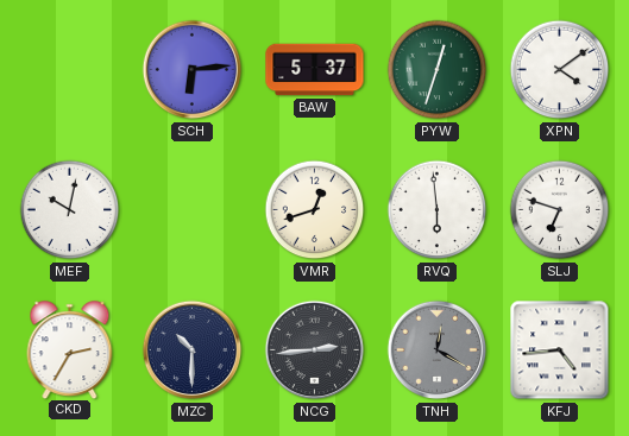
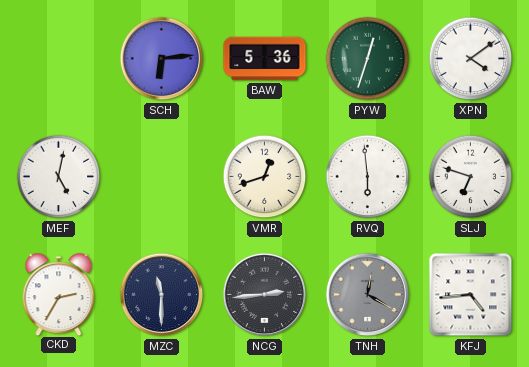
BAW: 5:37 -> 5:36 (265, 59)
MEF: 10:02 -> 5:02 (59, 177)
MZC: 10:30 -> 11:30 (162, 295)
